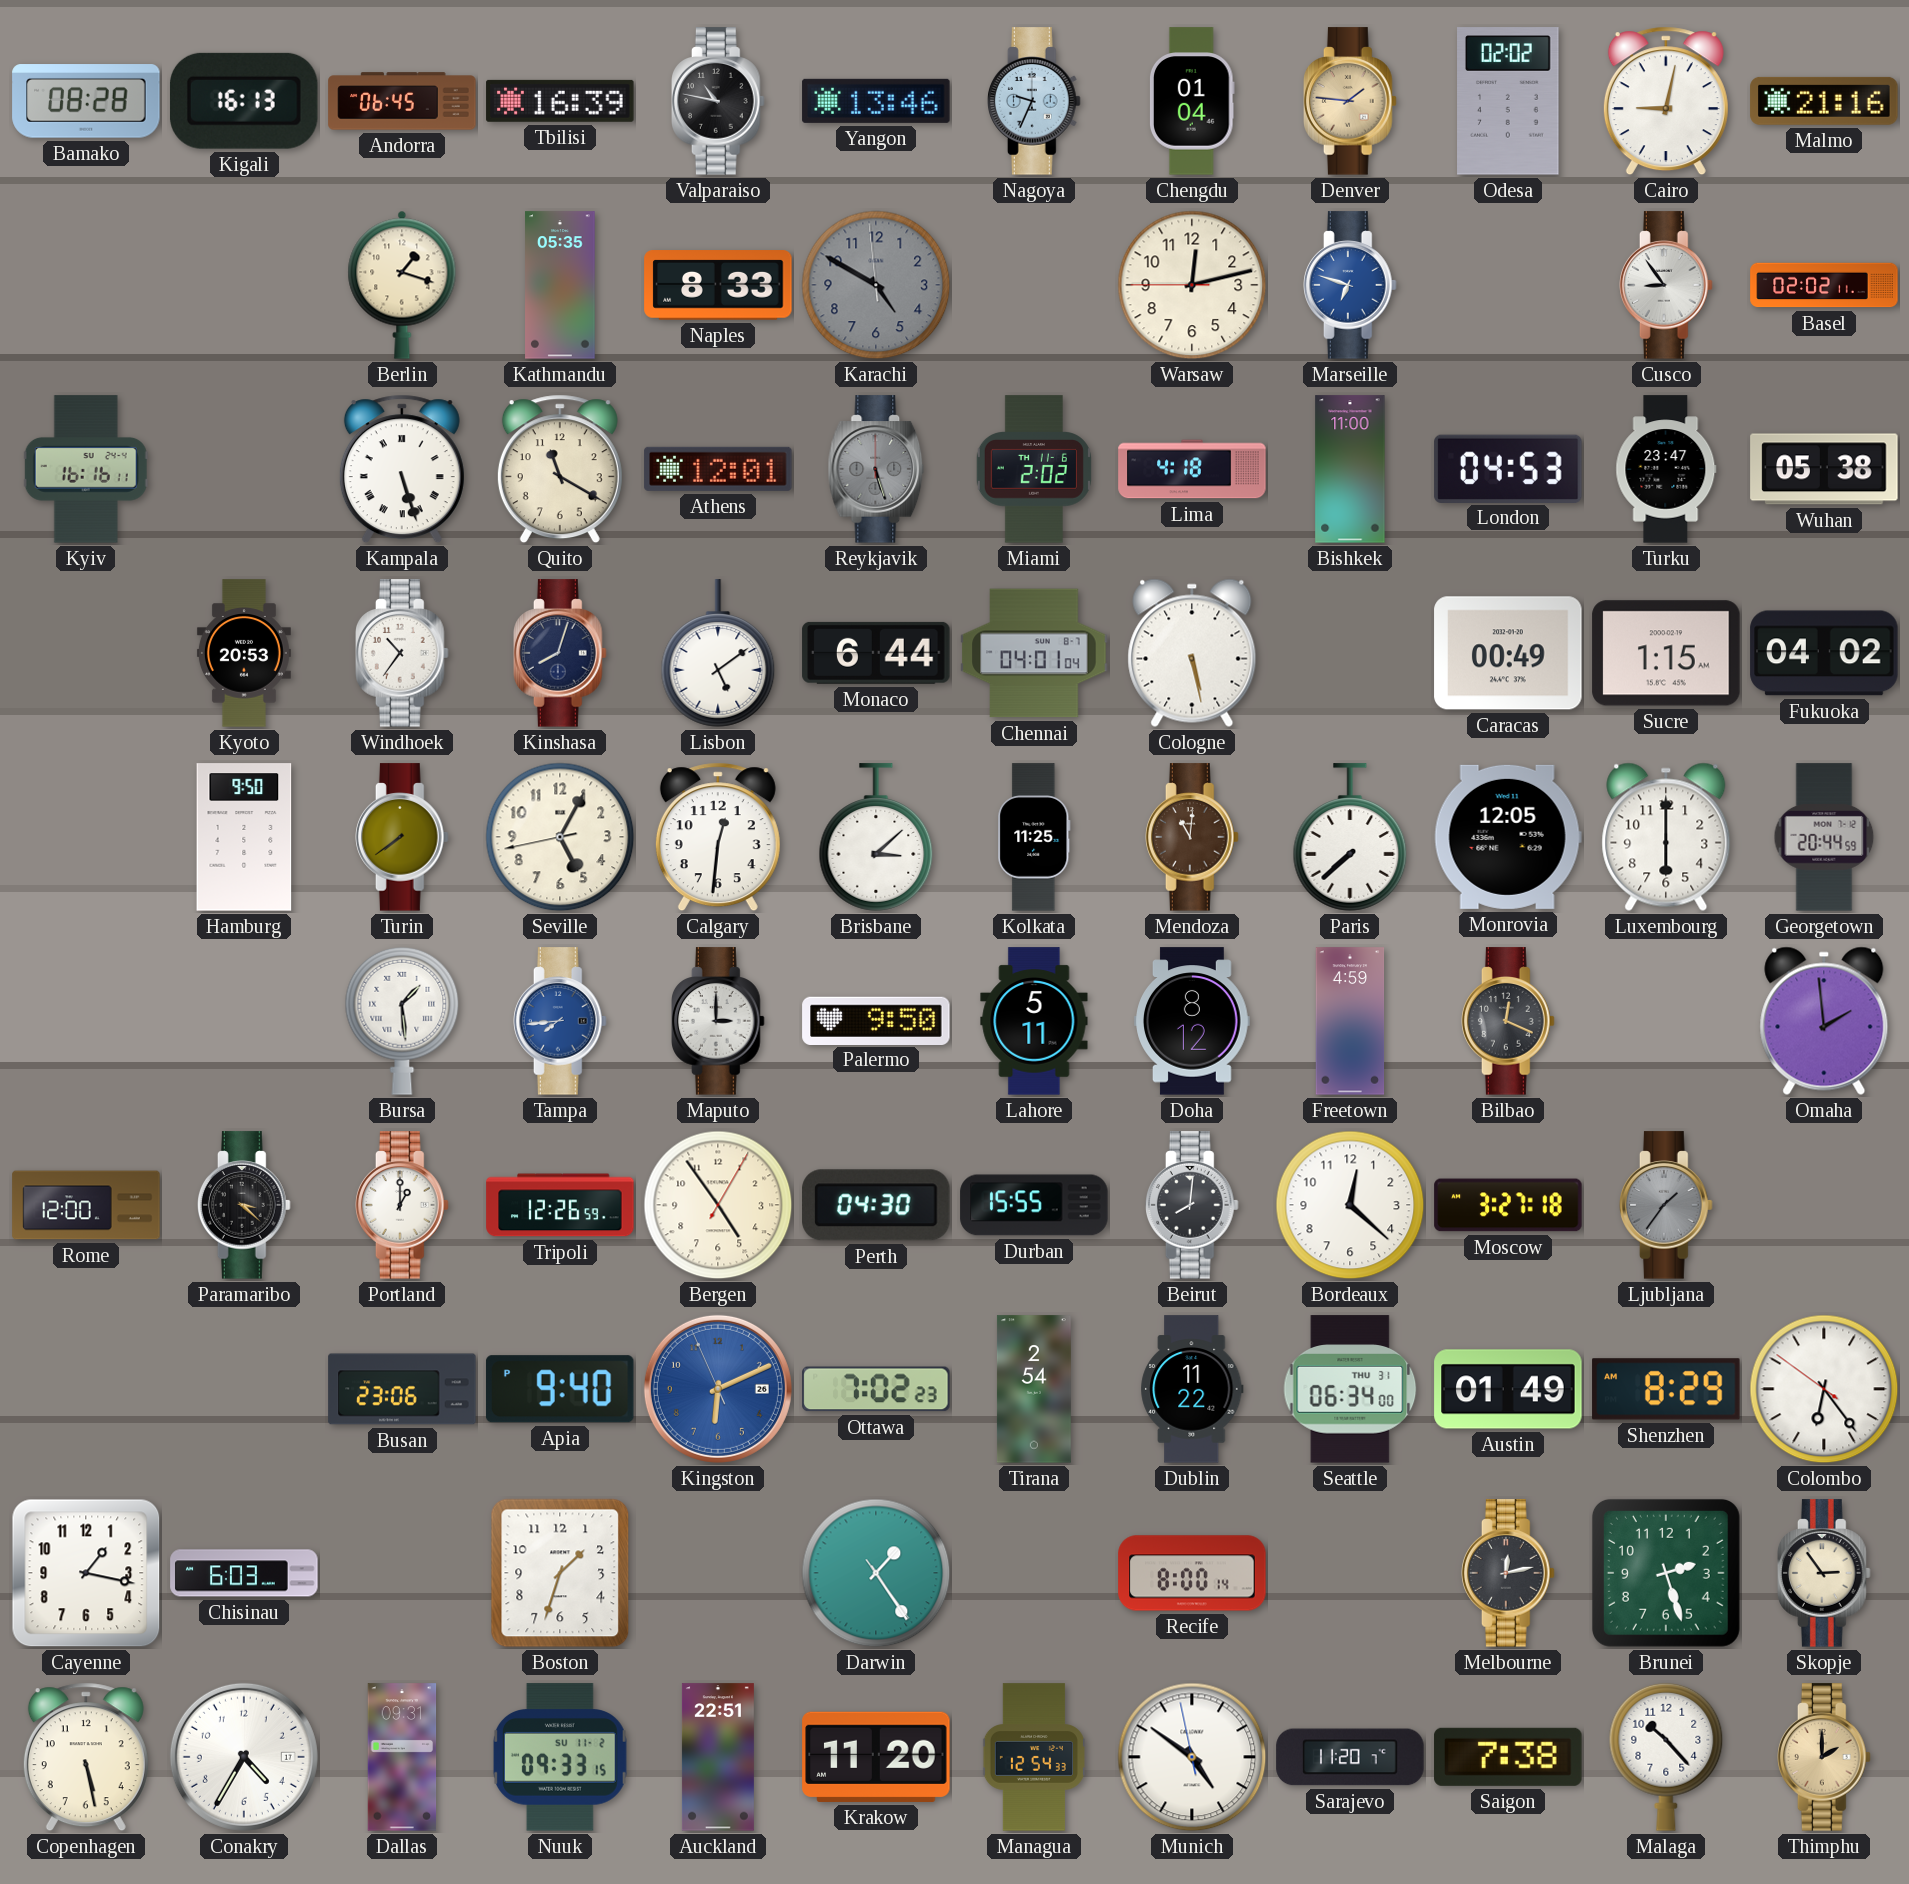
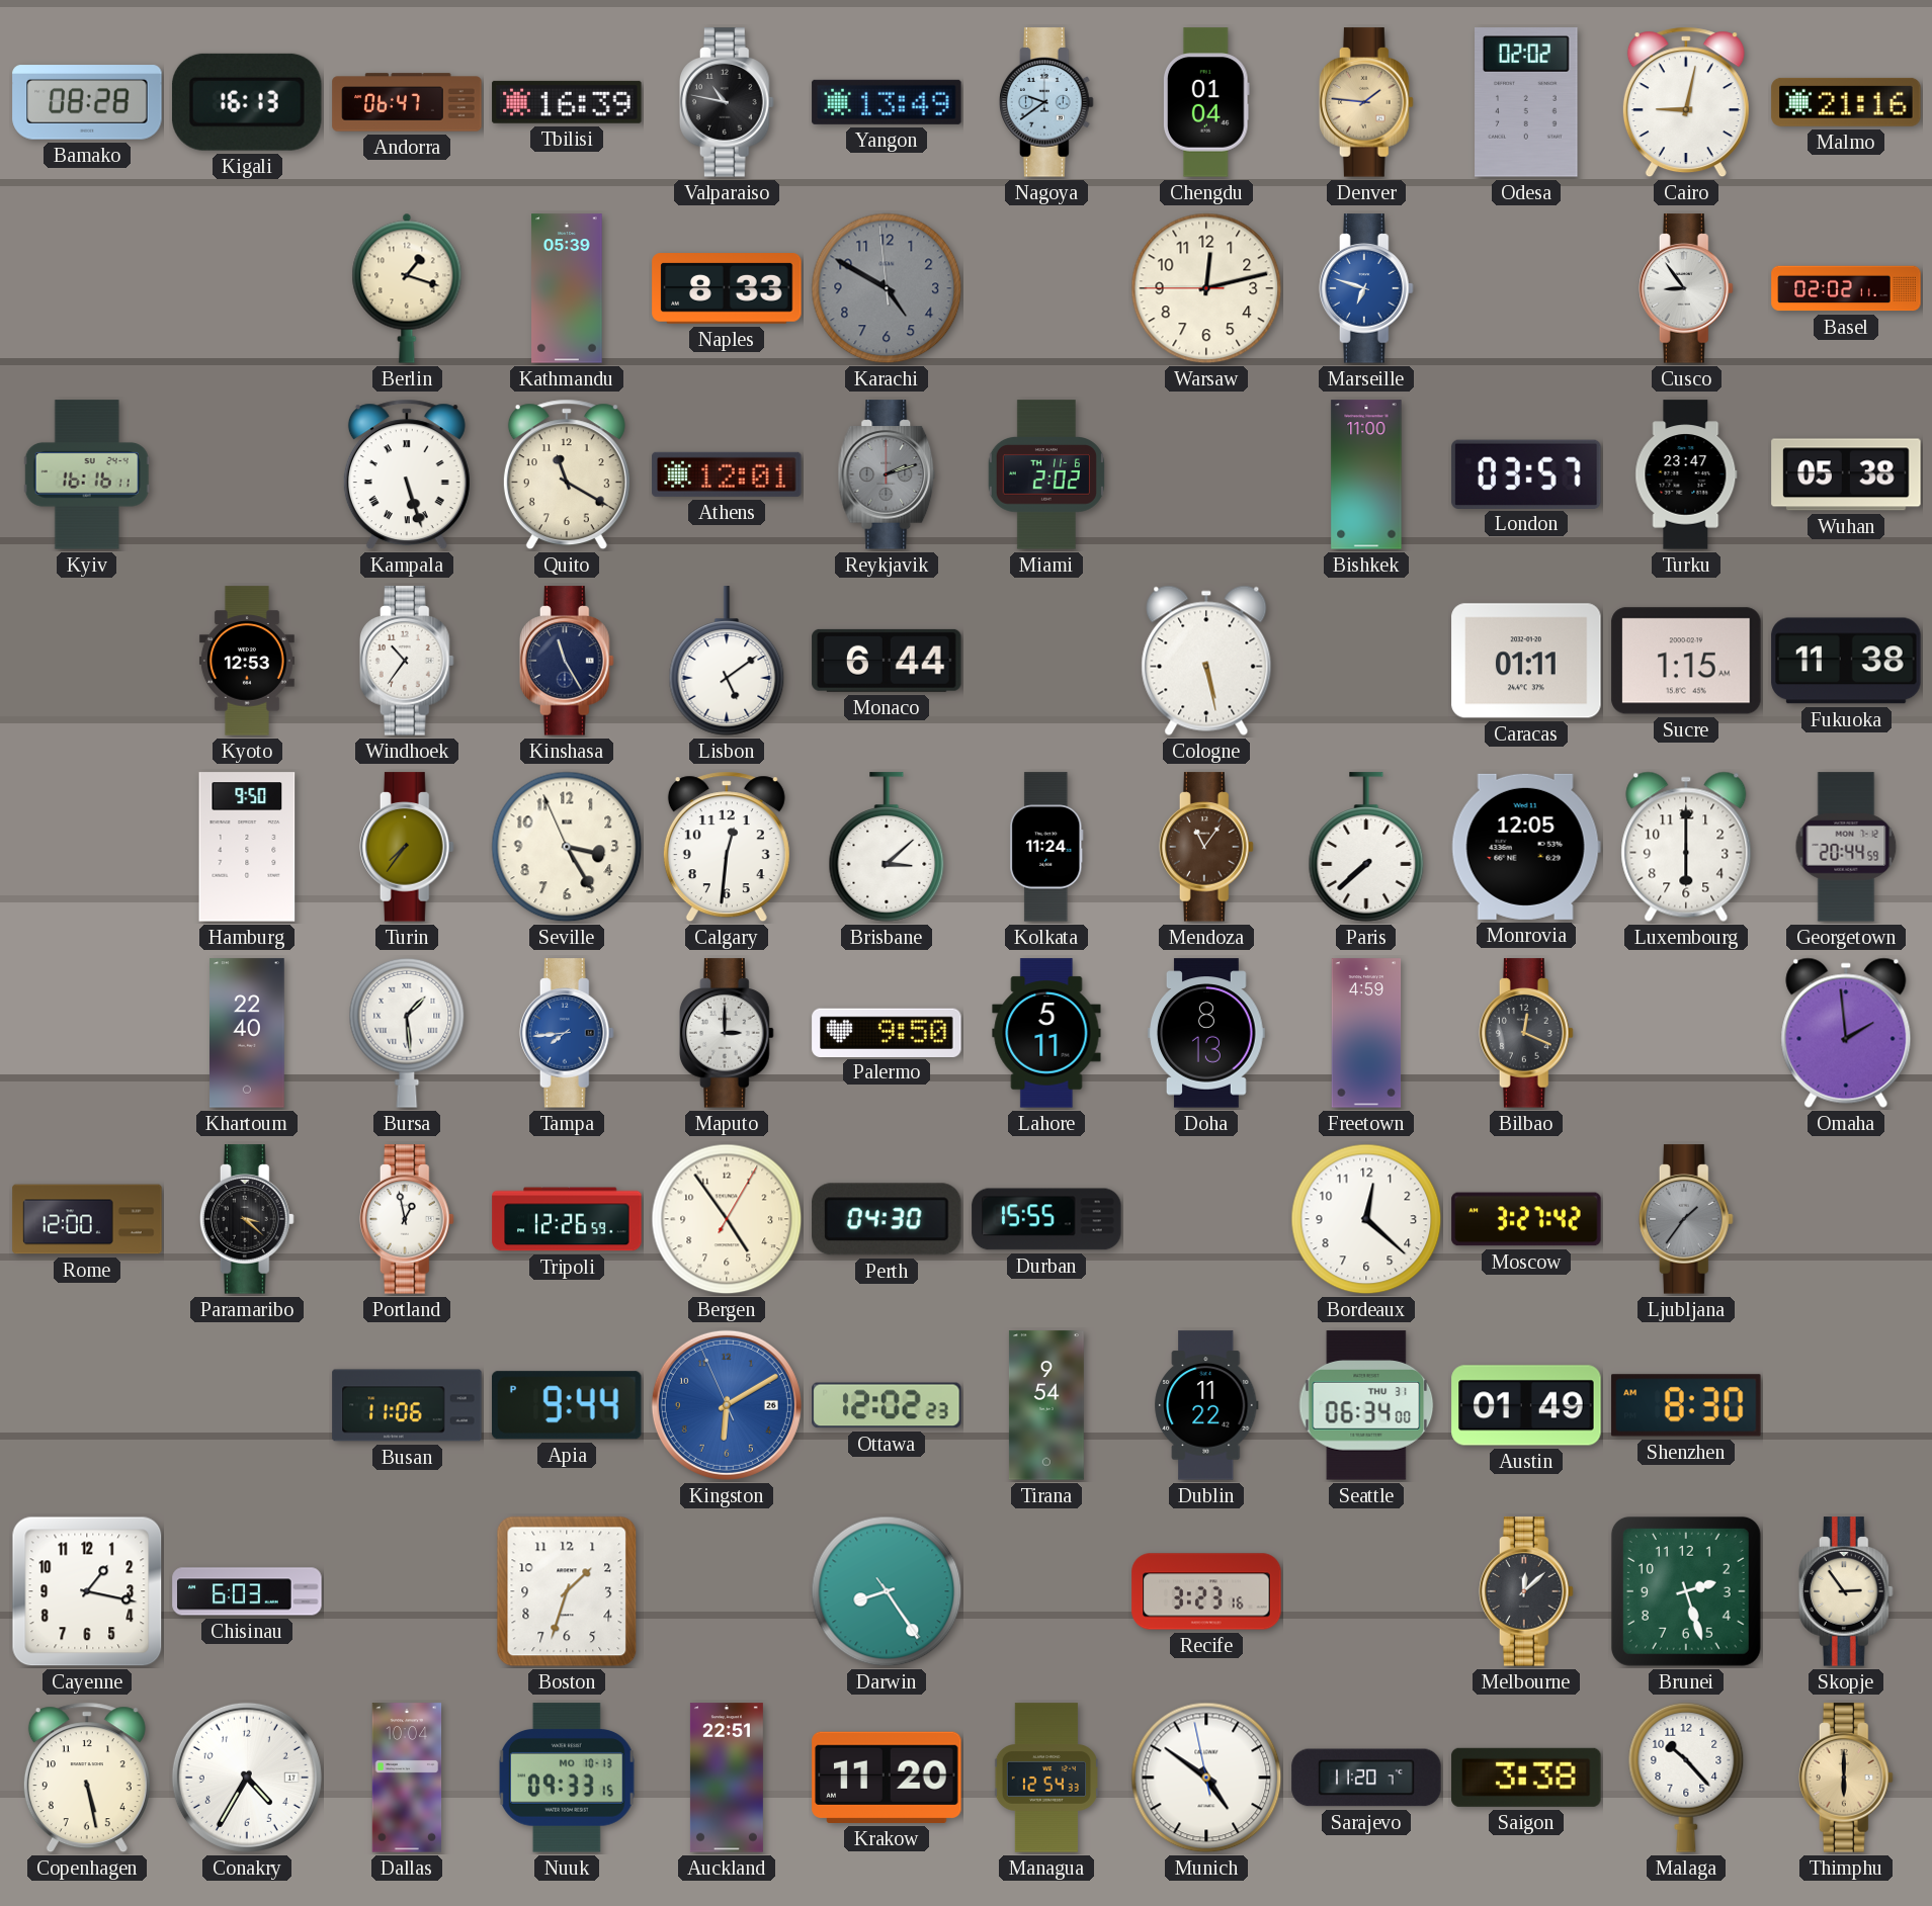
Andorra: 06:45 -> 06:47 (407, 102)
Yangon: 13:46 -> 13:49 (887, 102)
Nagoya: 9:34 -> 9:39 (1047, 102)
Kathmandu: 05:35 -> 05:39 (567, 288)
Reykjavik: 5:27 -> 2:12 (887, 474)
Lima: 4:18 -> none (1192, 469)
London: 04:53 -> 03:57 (1526, 473)
Kyoto: 20:53 -> 12:53 (247, 661)
Kinshasa: 8:03 -> 11:25 (568, 661)
Chennai: 04:01 -> none (1034, 653)
Caracas: 00:49 -> 01:11 (1526, 661)
Fukuoka: 04:02 -> 11:38 (1846, 661)
Turin: 7:39 -> 7:36 (408, 847)
Seville: 5:04 -> 3:24 (567, 847)
Kolkata: 11:25 -> 11:24 (1046, 847)
Mendoza: 11:01 -> 11:06 (1207, 847)
Khartoum: none -> 22:40 (248, 1033)
Doha: 8:12 -> 8:13 (1206, 1033)
Portland: 1:00 -> 12:58 (408, 1219)
Beirut: 8:01 -> none (1193, 1205)
Moscow: 3:27:18 -> 3:27:42 (1526, 1219)
Busan: 23:06 -> 11:06 (407, 1405)
Apia: 9:40 -> 9:44 (567, 1405)
Kingston: 6:10 -> 6:09 (727, 1405)
Ottawa: 7:02 -> 12:02 (887, 1405)
Tirana: 2:54 -> 9:54 (1046, 1405)
Shenzhen: 8:29 -> 8:30 (1686, 1405)
Colombo: 6:23 -> none (1824, 1389)
Darwin: 1:24 -> 8:24 (887, 1591)
Recife: 8:00 -> 3:23 (1206, 1591)
Melbourne: 12:13 -> 12:08 (1527, 1591)
Dallas: 09:31 -> 10:04 (407, 1778)
Nuuk date: SU 11-2 -> MO 10-13 (567, 1778)
Saigon: 7:38 -> 3:38 (1526, 1778)
Thimphu: 2:00 -> 6:00 (1847, 1778)
